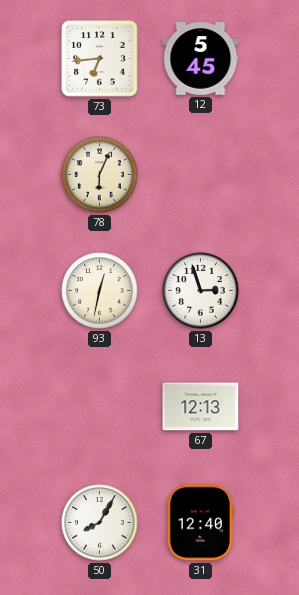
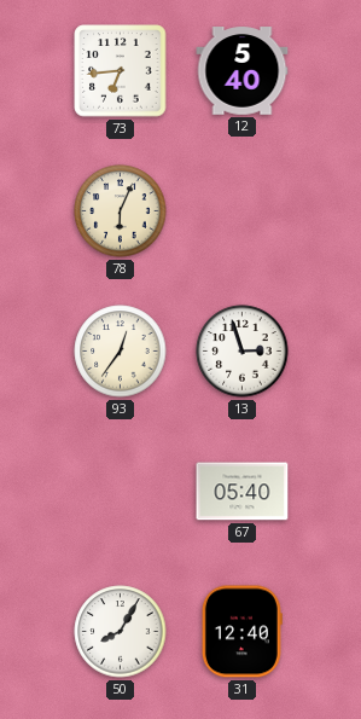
12: 5:45 -> 5:40 (243, 71)
93: 12:32 -> 12:36 (121, 352)
67: 12:13 -> 05:40 (243, 492)
